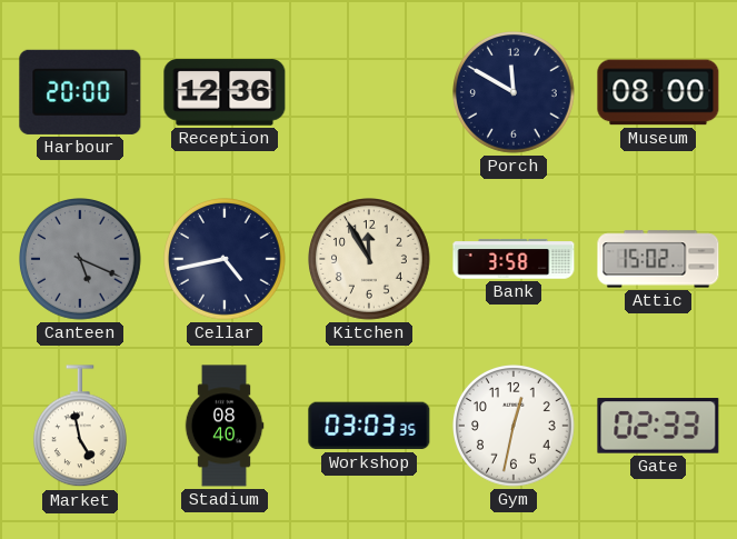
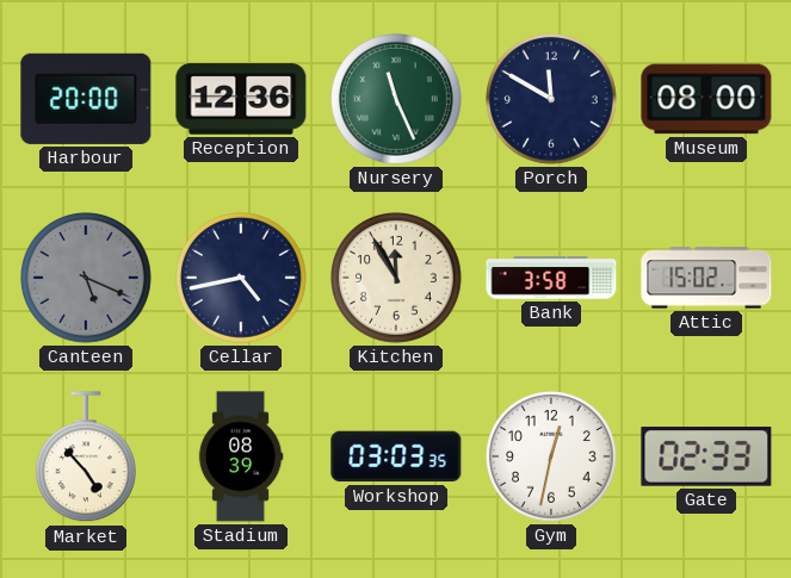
Nursery: none -> 11:26 (397, 100)
Market: 4:58 -> 4:53 (86, 458)
Stadium: 08:40 -> 08:39 (241, 456)
